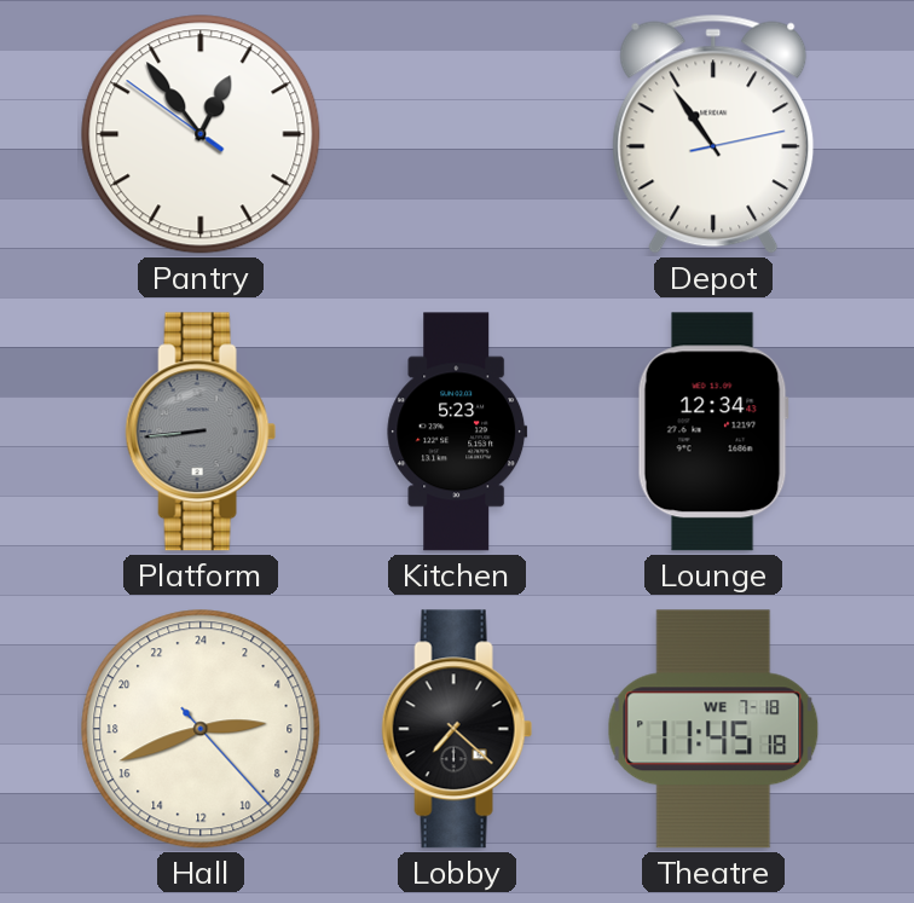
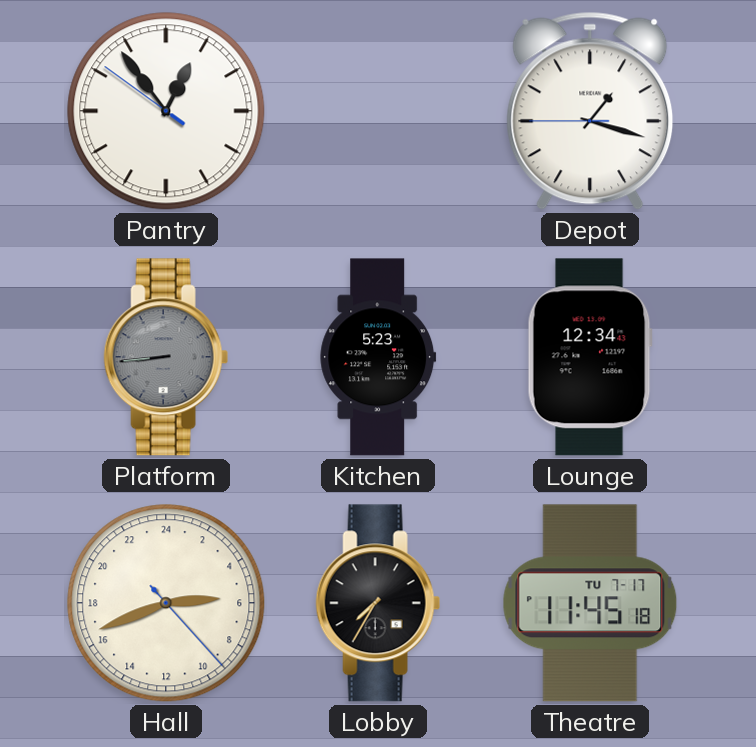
Depot: 10:54 -> 1:17 (590, 111)
Lobby: 7:22 -> 7:35 (378, 603)
Theatre date: WE 7-18 -> TU 7-17 (590, 603)
